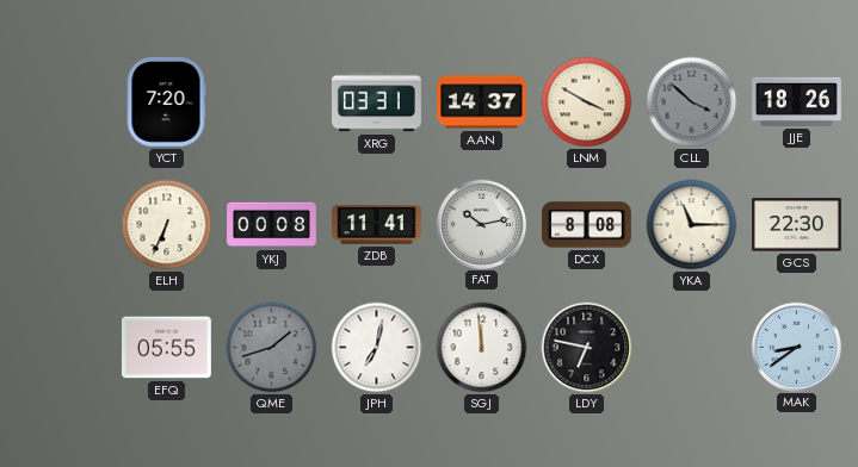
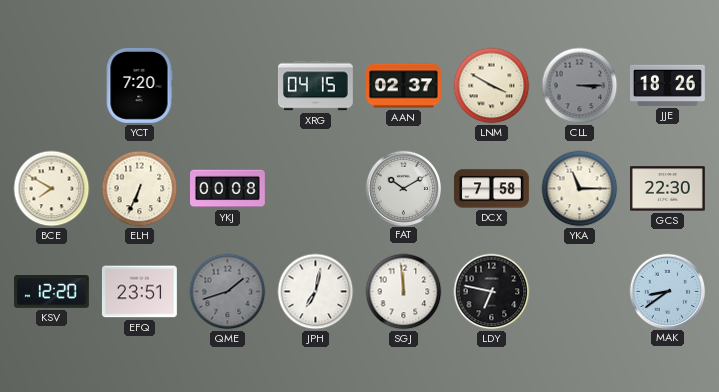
XRG: 03:31 -> 04:15 (315, 86)
AAN: 14:37 -> 02:37 (404, 86)
CLL: 3:52 -> 3:15 (580, 86)
BCE: none -> 7:50 (52, 189)
ZDB: 11:41 -> none (377, 225)
FAT: 10:13 -> 10:10 (403, 188)
DCX: 8:08 -> 7:58 (492, 189)
KSV: none -> 12:20 (52, 292)
EFQ: 05:55 -> 23:51 (140, 292)
